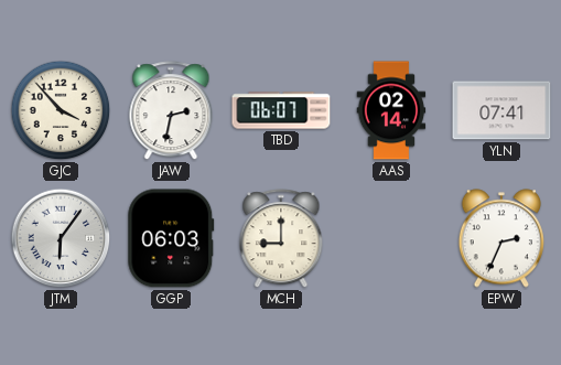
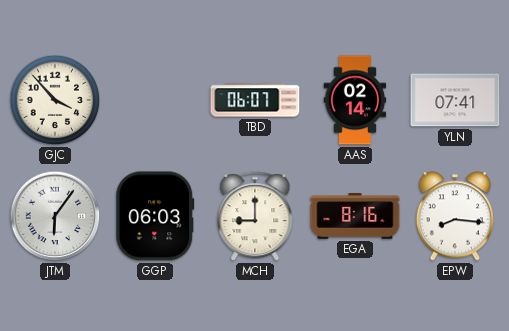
JAW: 2:32 -> none (171, 111)
EGA: none -> 8:16 (355, 216)
EPW: 2:34 -> 8:16 (454, 216)
